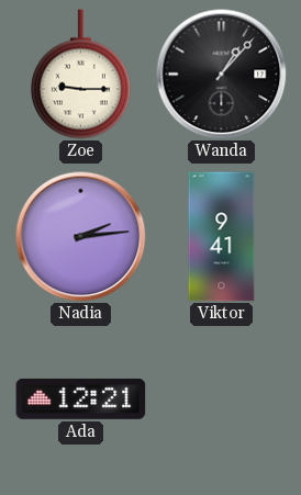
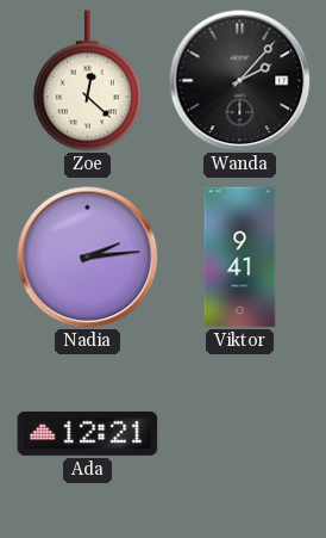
Zoe: 9:15 -> 12:22 (87, 81)
Wanda: 1:07 -> 2:07 (240, 81)
